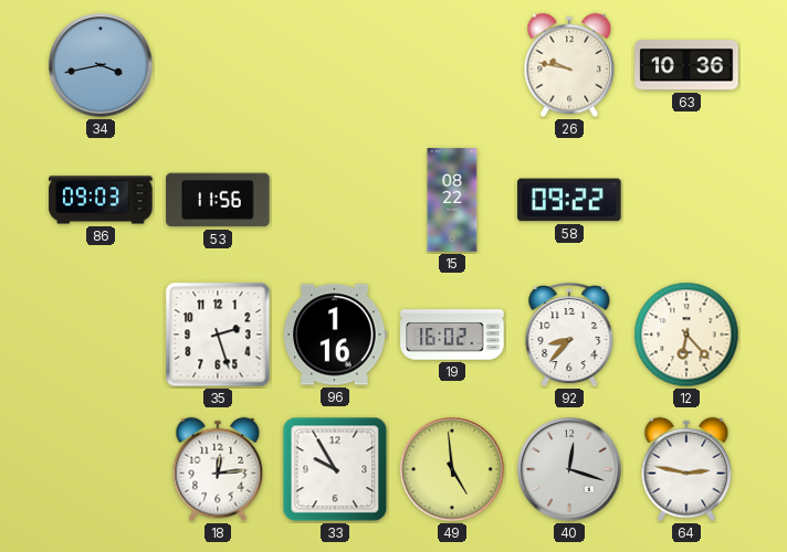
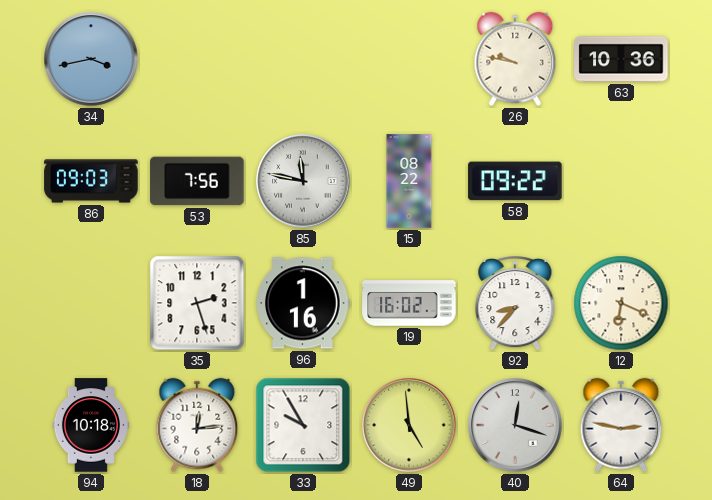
53: 11:56 -> 7:56 (197, 181)
85: none -> 11:47 (303, 181)
12: 6:23 -> 6:19 (621, 303)
94: none -> 10:18 (91, 425)
